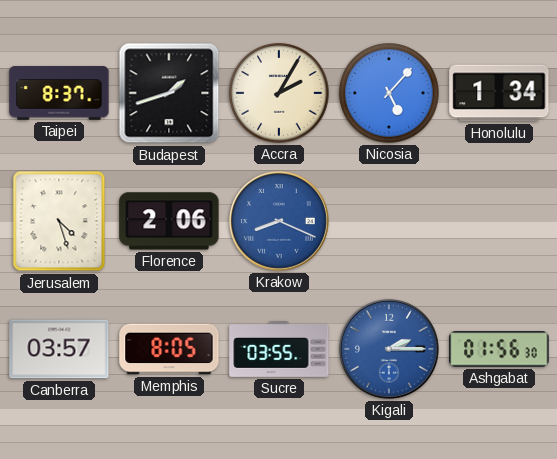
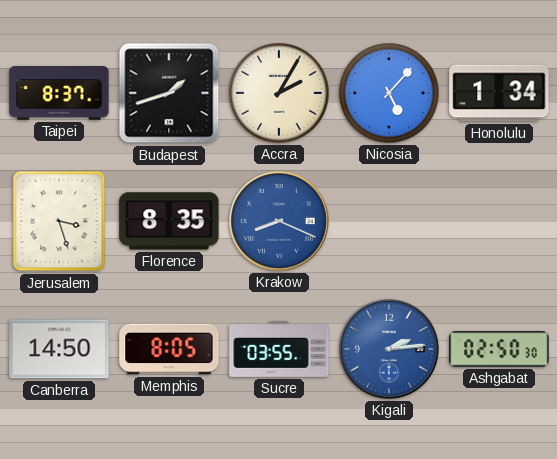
Jerusalem: 4:27 -> 3:27 (59, 221)
Florence: 2:06 -> 8:35 (169, 221)
Canberra: 03:57 -> 14:50 (59, 349)
Kigali: 2:15 -> 2:14 (389, 349)
Ashgabat: 01:56 -> 02:50 (499, 349)
